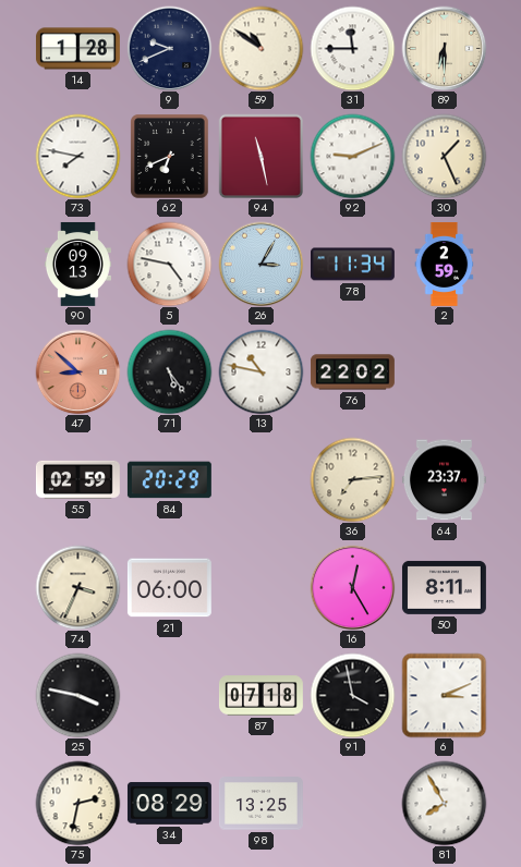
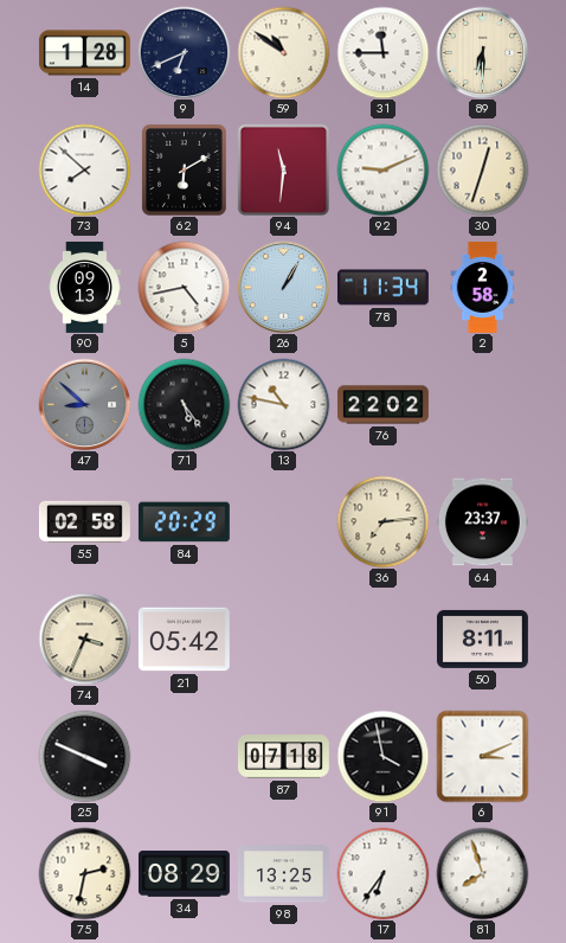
9: 9:41 -> 6:41 (184, 52)
73: 7:47 -> 7:52 (84, 169)
62: 6:41 -> 6:10 (185, 169)
94: 11:28 -> 11:31 (283, 169)
30: 1:26 -> 12:33 (482, 169)
5: 4:47 -> 4:43 (184, 287)
26: 3:05 -> 1:05 (283, 287)
2: 2:59 -> 2:58 (483, 288)
47 dial: salmon -> grey (84, 404)
55: 02:59 -> 02:58 (84, 521)
21: 06:00 -> 05:42 (184, 640)
16: 12:25 -> none (352, 587)
25: 3:47 -> 3:49 (84, 756)
17: none -> 6:36 (382, 873)
81: 7:55 -> 7:57 (482, 873)
